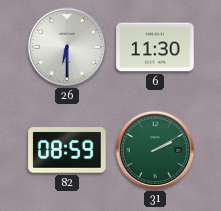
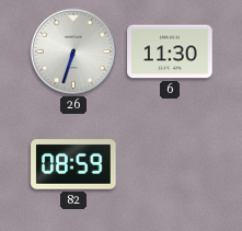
26: 6:30 -> 6:33 (73, 51)
31: 2:10 -> none (155, 150)
